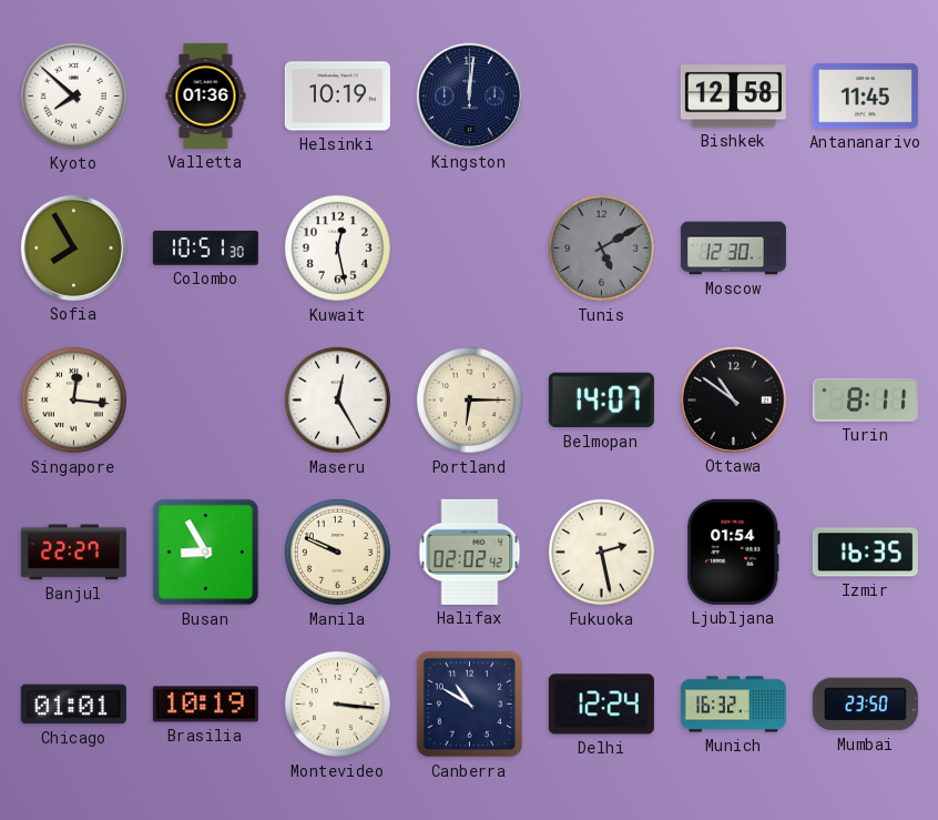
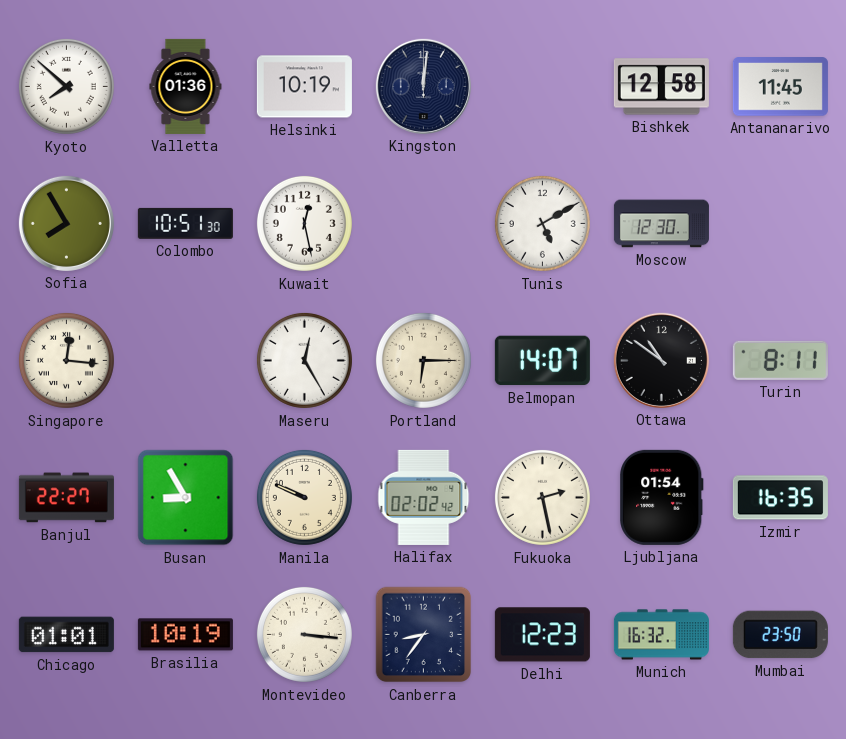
Tunis dial: grey -> white (542, 223)
Canberra: 10:50 -> 8:36 (424, 635)
Delhi: 12:24 -> 12:23 (542, 635)
